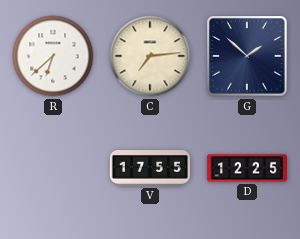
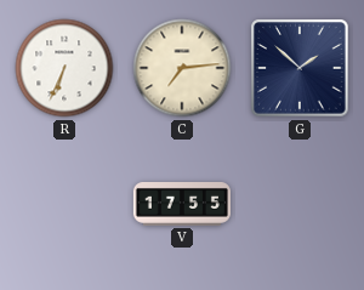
R: 6:38 -> 6:34 (64, 68)
D: 12:25 -> none (247, 168)
